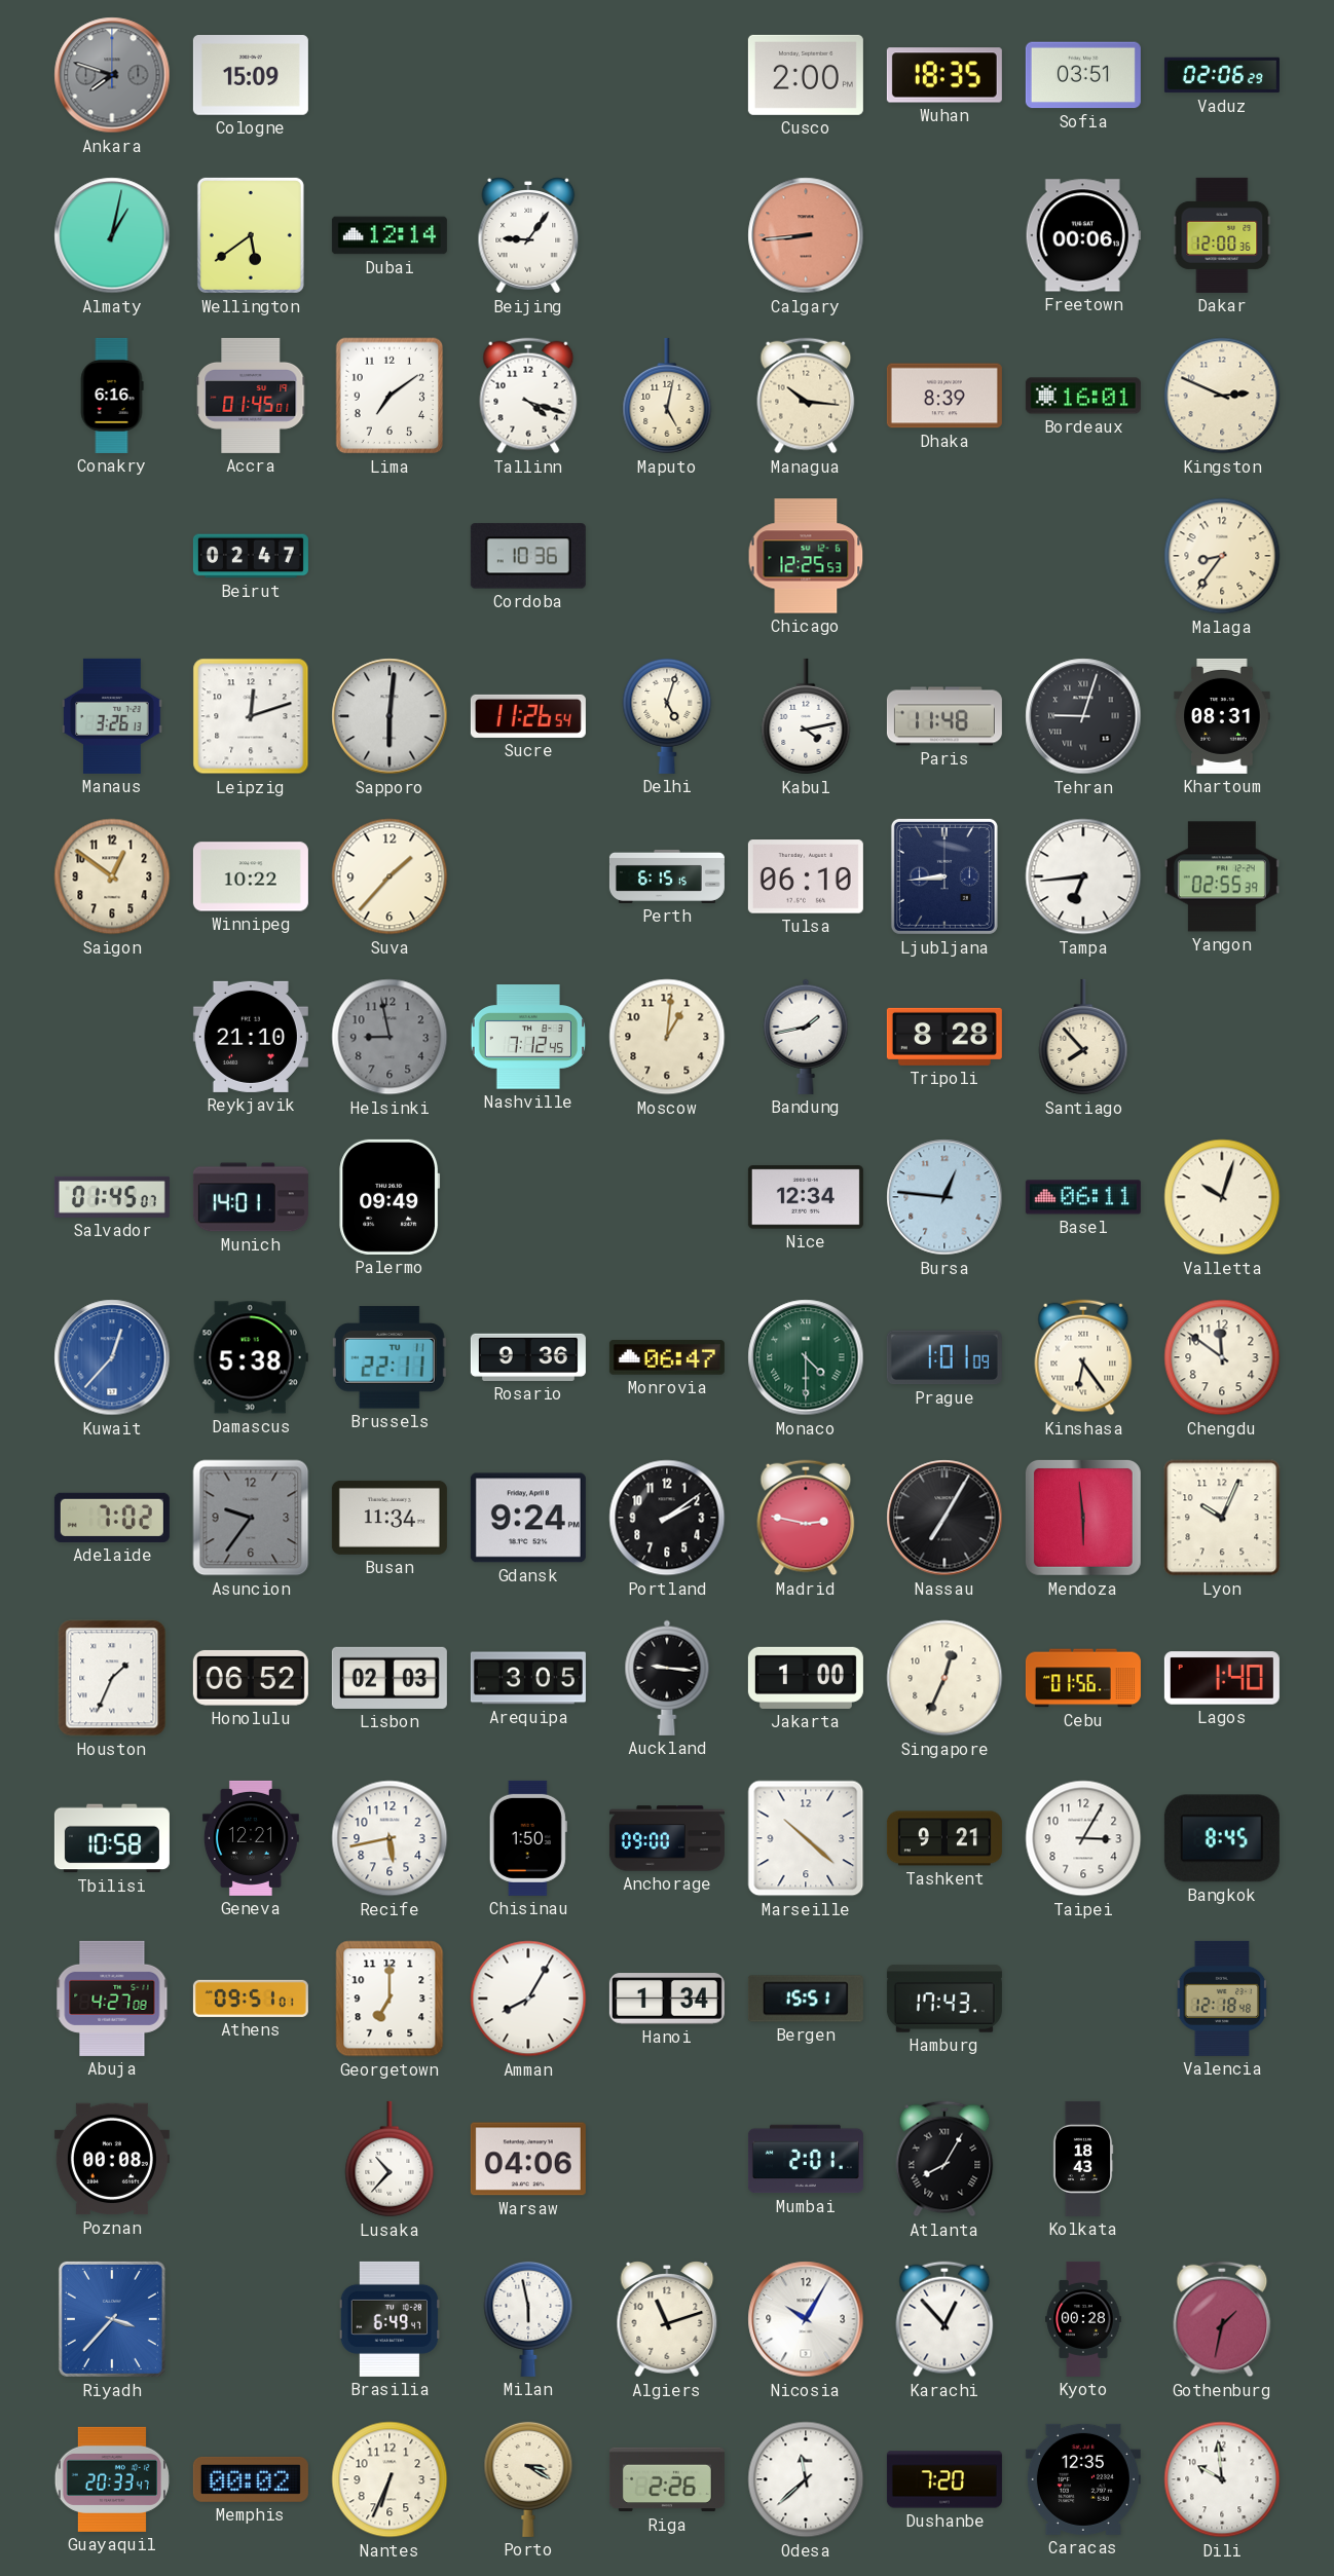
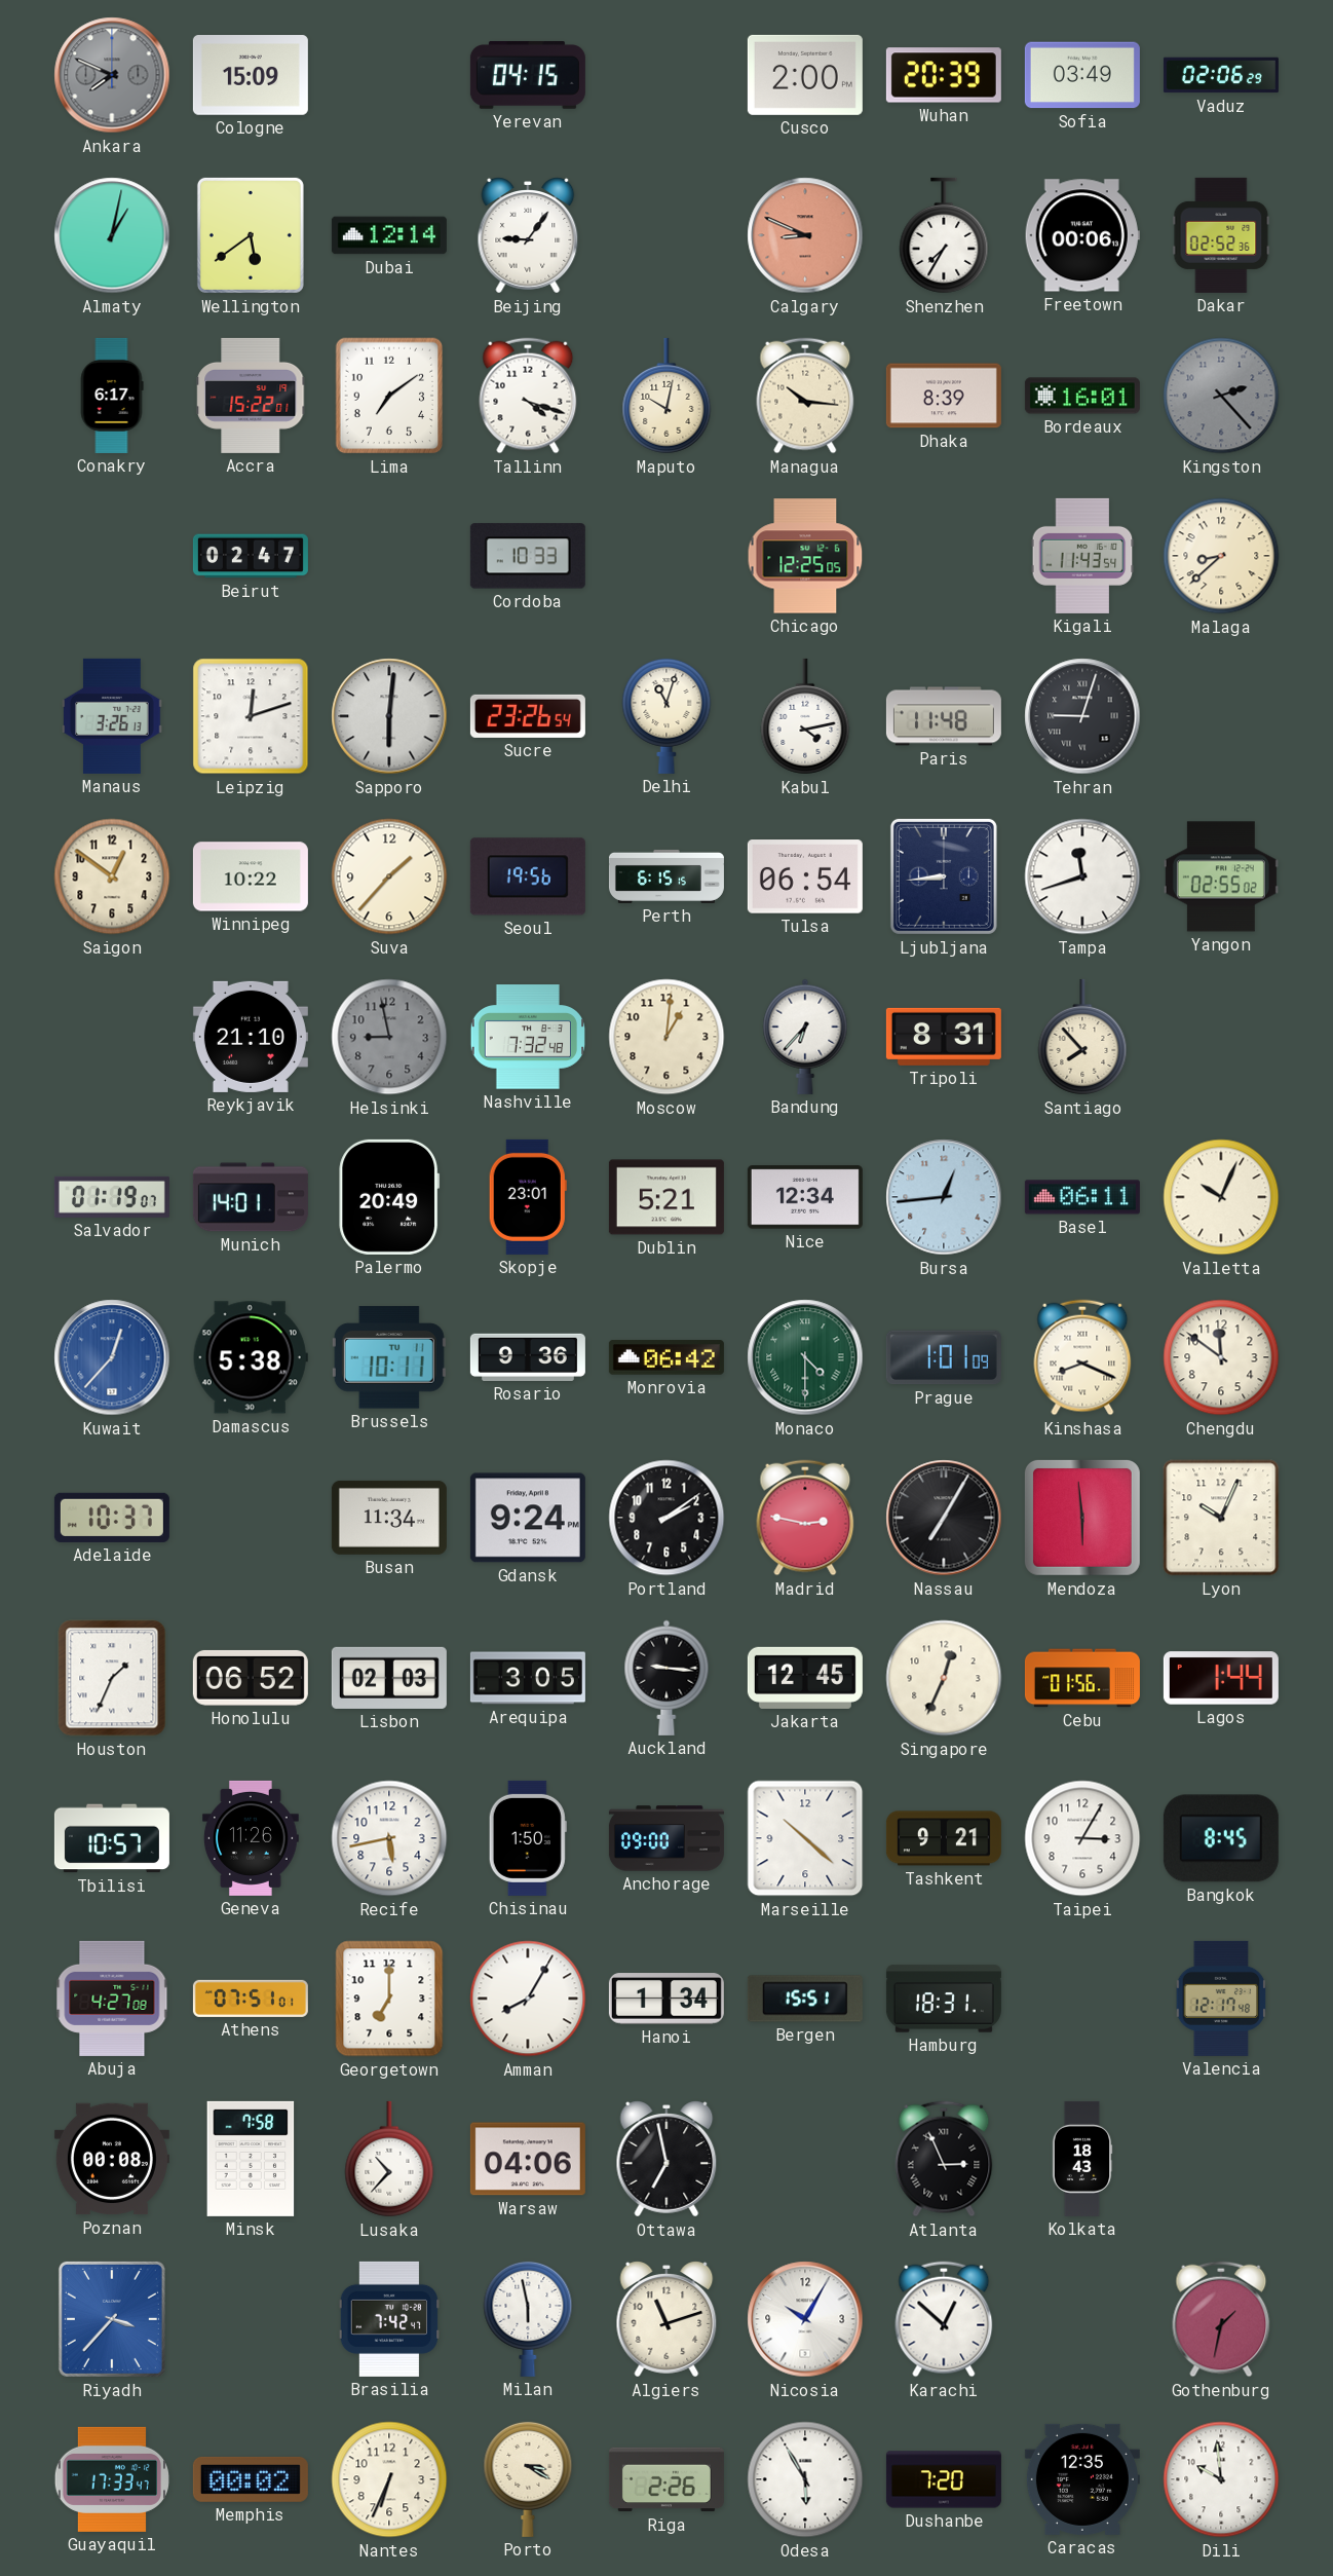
Ankara: 7:48 -> 7:49 (112, 75)
Yerevan: none -> 04:15 (528, 76)
Wuhan: 18:35 -> 20:39 (944, 75)
Sofia: 03:51 -> 03:49 (1082, 75)
Calgary: 8:44 -> 8:49 (805, 235)
Shenzhen: none -> 7:35 (944, 235)
Dakar: 12:00 -> 02:52 (1221, 235)
Conakry: 6:16 -> 6:17 (112, 396)
Accra: 01:45 -> 15:22 (251, 396)
Maputo: 5:02 -> 10:02 (666, 396)
Kingston: 2:49 -> 2:23 (1221, 396)
Kingston dial: cream -> grey (1221, 396)
Cordoba: 10:36 -> 10:33 (528, 556)
Chicago: 12:25:53 -> 12:25:05 (805, 556)
Kigali: none -> 11:43 (1082, 556)
Malaga: 8:36 -> 8:38 (1221, 556)
Sucre: 11:26 -> 23:26 (528, 716)
Delhi: 5:03 -> 11:03 (666, 715)
Khartoum: 08:31 -> none (1222, 716)
Seoul: none -> 19:56 (528, 876)
Tulsa: 06:10 -> 06:54 (805, 876)
Tampa: 6:44 -> 11:42 (1082, 876)
Yangon: 02:55:39 -> 02:55:02 (1221, 876)
Nashville: 7:12 -> 7:32 (527, 1037)
Bandung: 1:43 -> 6:37 (805, 1037)
Tripoli: 8:28 -> 8:31 (944, 1037)
Salvador: 01:45 -> 01:19 (112, 1197)
Palermo: 09:49 -> 20:49 (389, 1197)
Skopje: none -> 23:01 (528, 1197)
Dublin: none -> 5:21 (666, 1197)
Bursa: 12:46 -> 12:44 (944, 1197)
Valletta: 10:03 -> 10:04 (1221, 1197)
Brussels: 22:11 -> 10:11 (389, 1357)
Monrovia: 06:47 -> 06:42 (666, 1357)
Kinshasa: 6:24 -> 8:19 (1082, 1357)
Adelaide: 7:02 -> 10:37 (112, 1518)
Asuncion: 9:36 -> none (251, 1518)
Jakarta: 1:00 -> 12:45 (805, 1678)
Lagos: 1:40 -> 1:44 (1221, 1678)
Tbilisi: 10:58 -> 10:57 (112, 1838)
Geneva: 12:21 -> 11:26 (251, 1838)
Athens: 09:51 -> 07:51 (251, 1999)
Hamburg: 17:43 -> 18:31 (944, 1999)
Valencia: 12:18 -> 12:17 (1221, 1999)
Minsk: none -> 7:58 (251, 2159)
Ottawa: none -> 6:58 (666, 2159)
Mumbai: 2:01 -> none (806, 2159)
Atlanta: 8:05 -> 2:56 (944, 2159)
Brasilia: 6:49 -> 7:42 (388, 2319)
Karachi: 12:53 -> 12:52 (944, 2319)
Kyoto: 00:28 -> none (1083, 2319)
Guayaquil: 20:33 -> 17:33 (112, 2479)
Odesa: 11:38 -> 5:55 (805, 2479)
